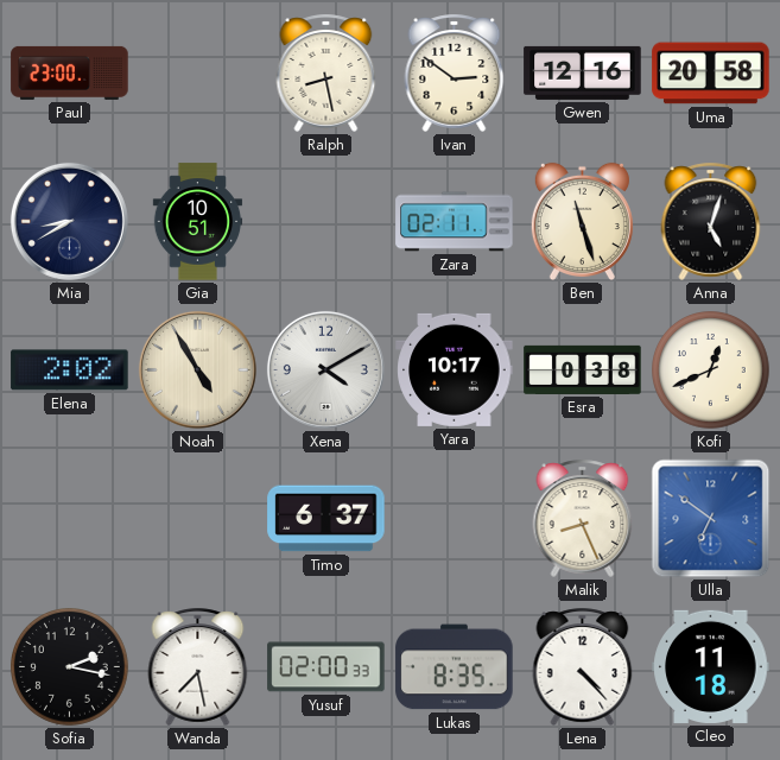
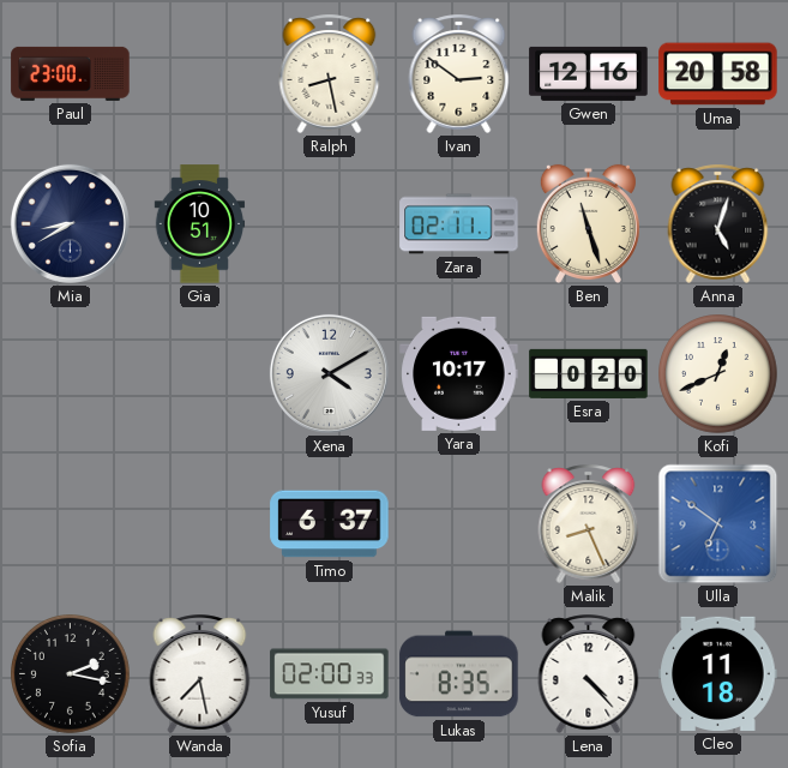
Elena: 2:02 -> none (70, 370)
Noah: 4:55 -> none (197, 369)
Esra: 0:38 -> 0:20 (589, 373)
